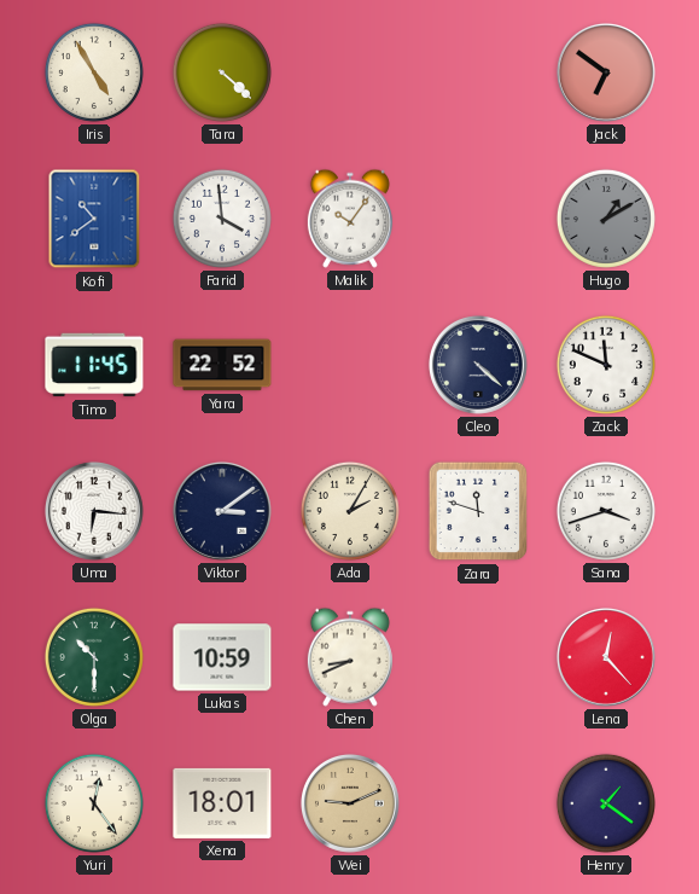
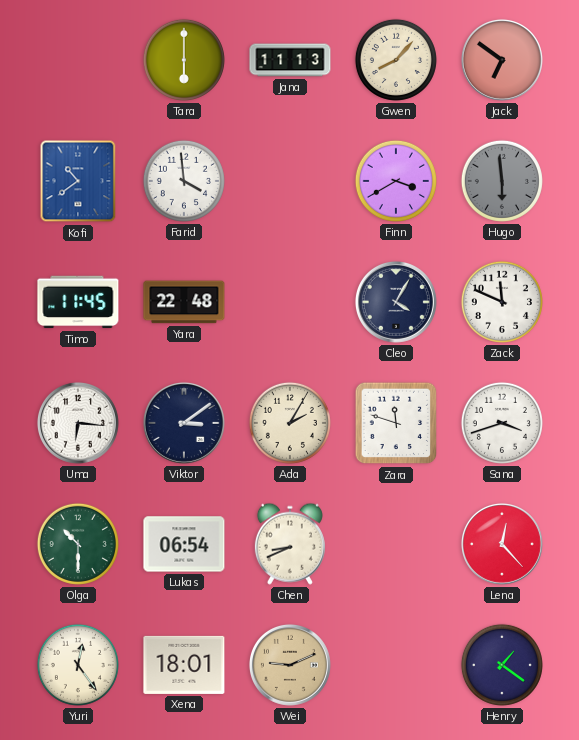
Iris: 4:55 -> none (94, 72)
Tara: 4:22 -> 6:00 (184, 60)
Jana: none -> 11:13 (290, 60)
Gwen: none -> 8:07 (396, 60)
Malik: 10:06 -> none (350, 219)
Finn: none -> 3:40 (396, 181)
Hugo: 1:10 -> 5:59 (502, 181)
Yara: 22:52 -> 22:48 (184, 302)
Cleo: 4:22 -> 4:05 (396, 302)
Lukas: 10:59 -> 06:54 (184, 544)
